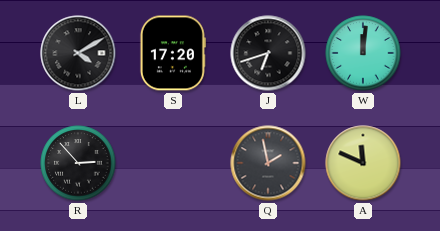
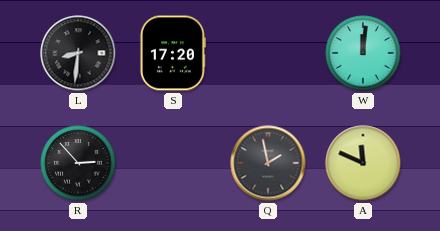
L: 4:10 -> 8:31 (78, 53)
J: 6:42 -> none (268, 53)
